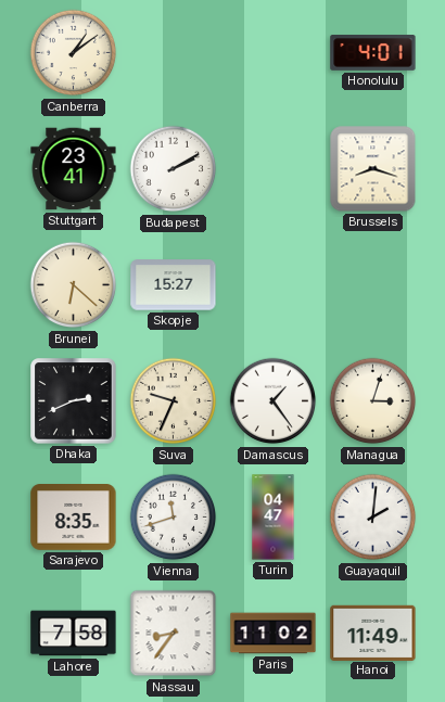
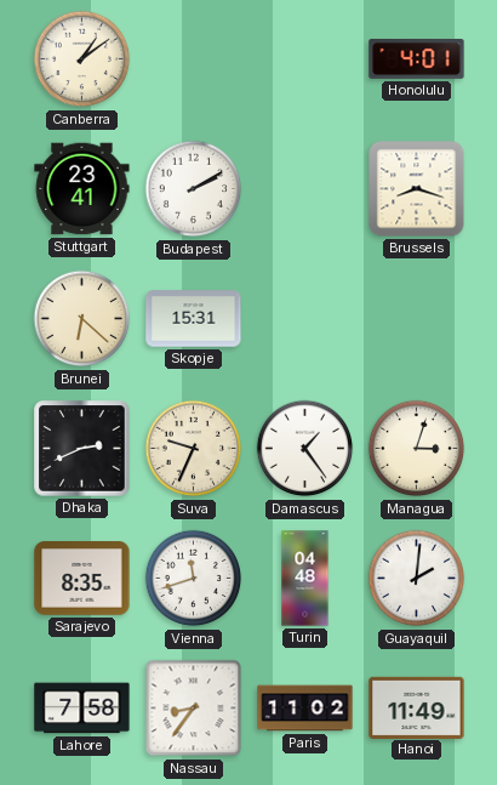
Skopje: 15:27 -> 15:31 (194, 319)
Turin: 04:47 -> 04:48 (305, 579)
